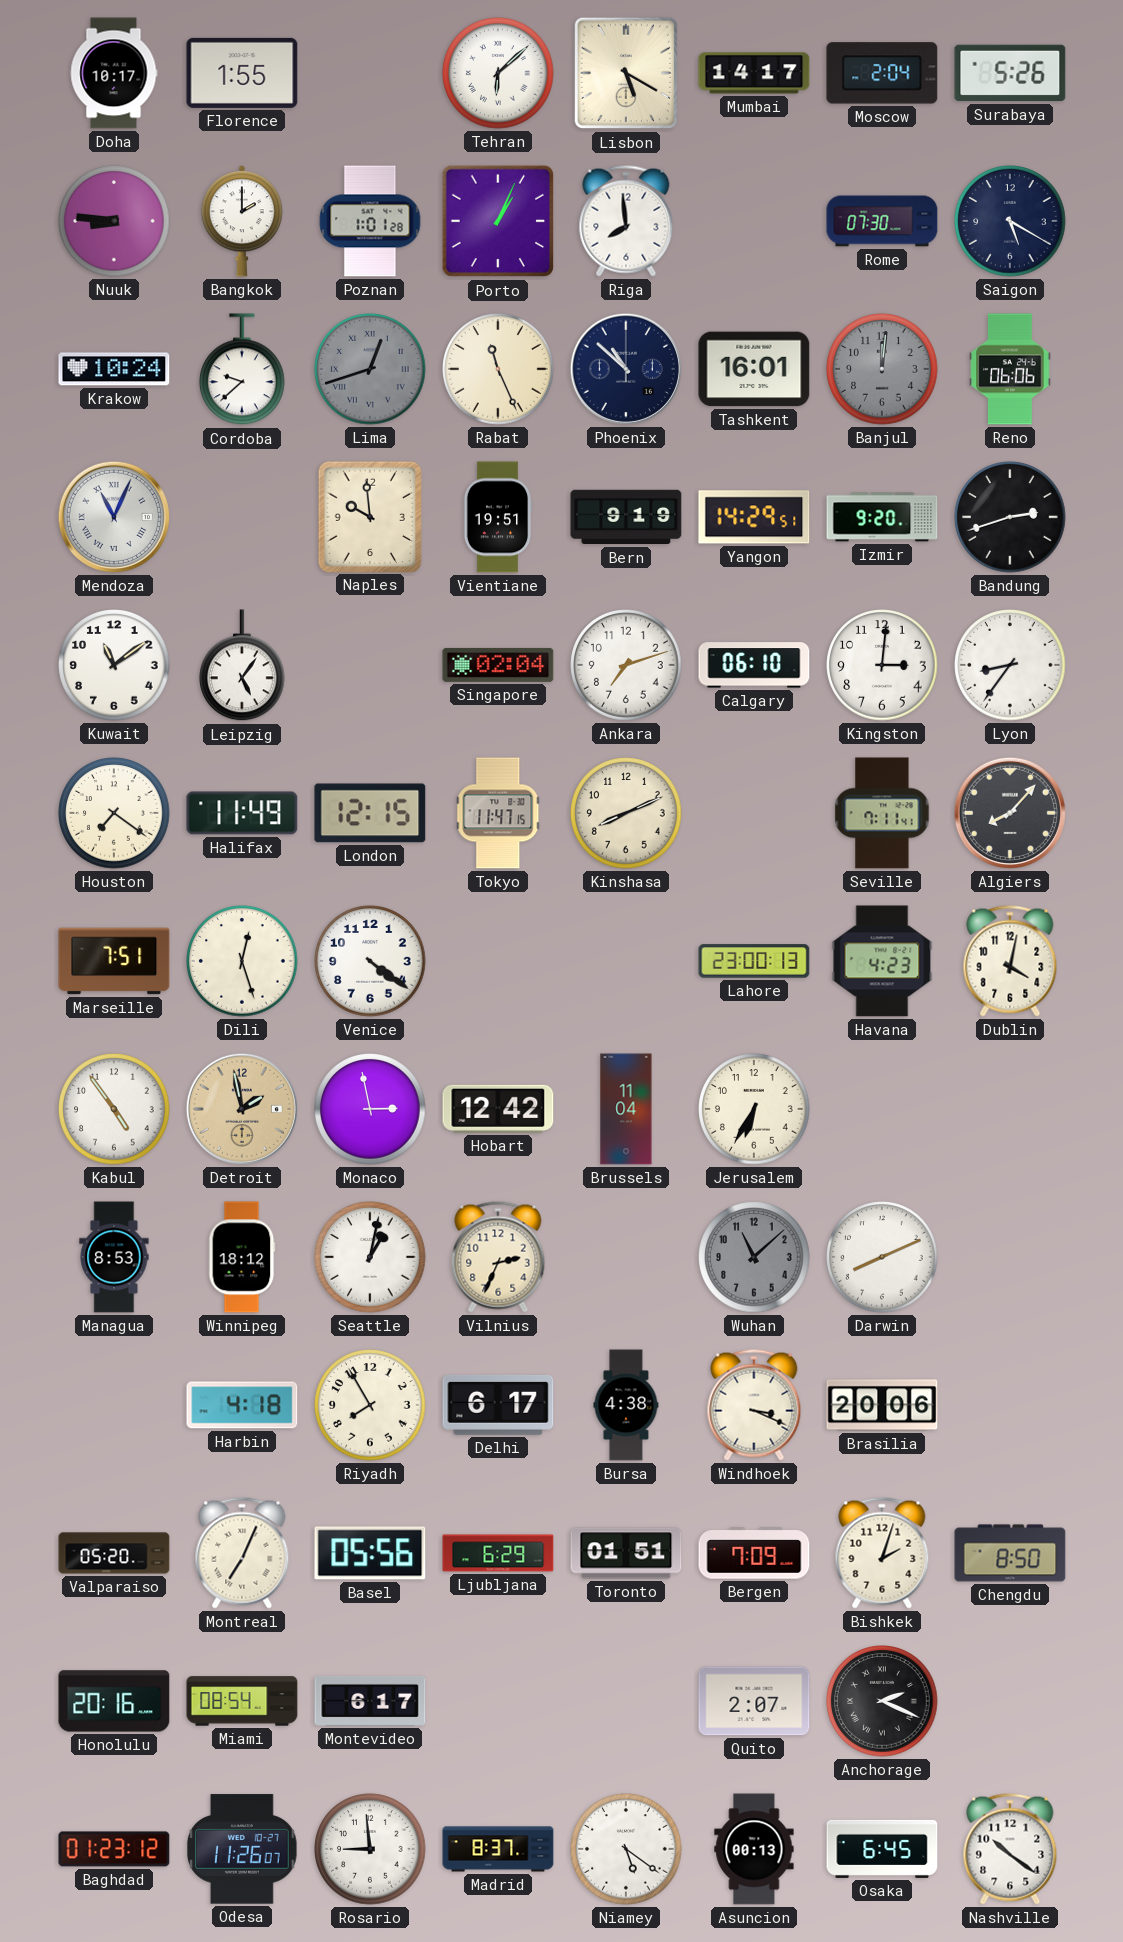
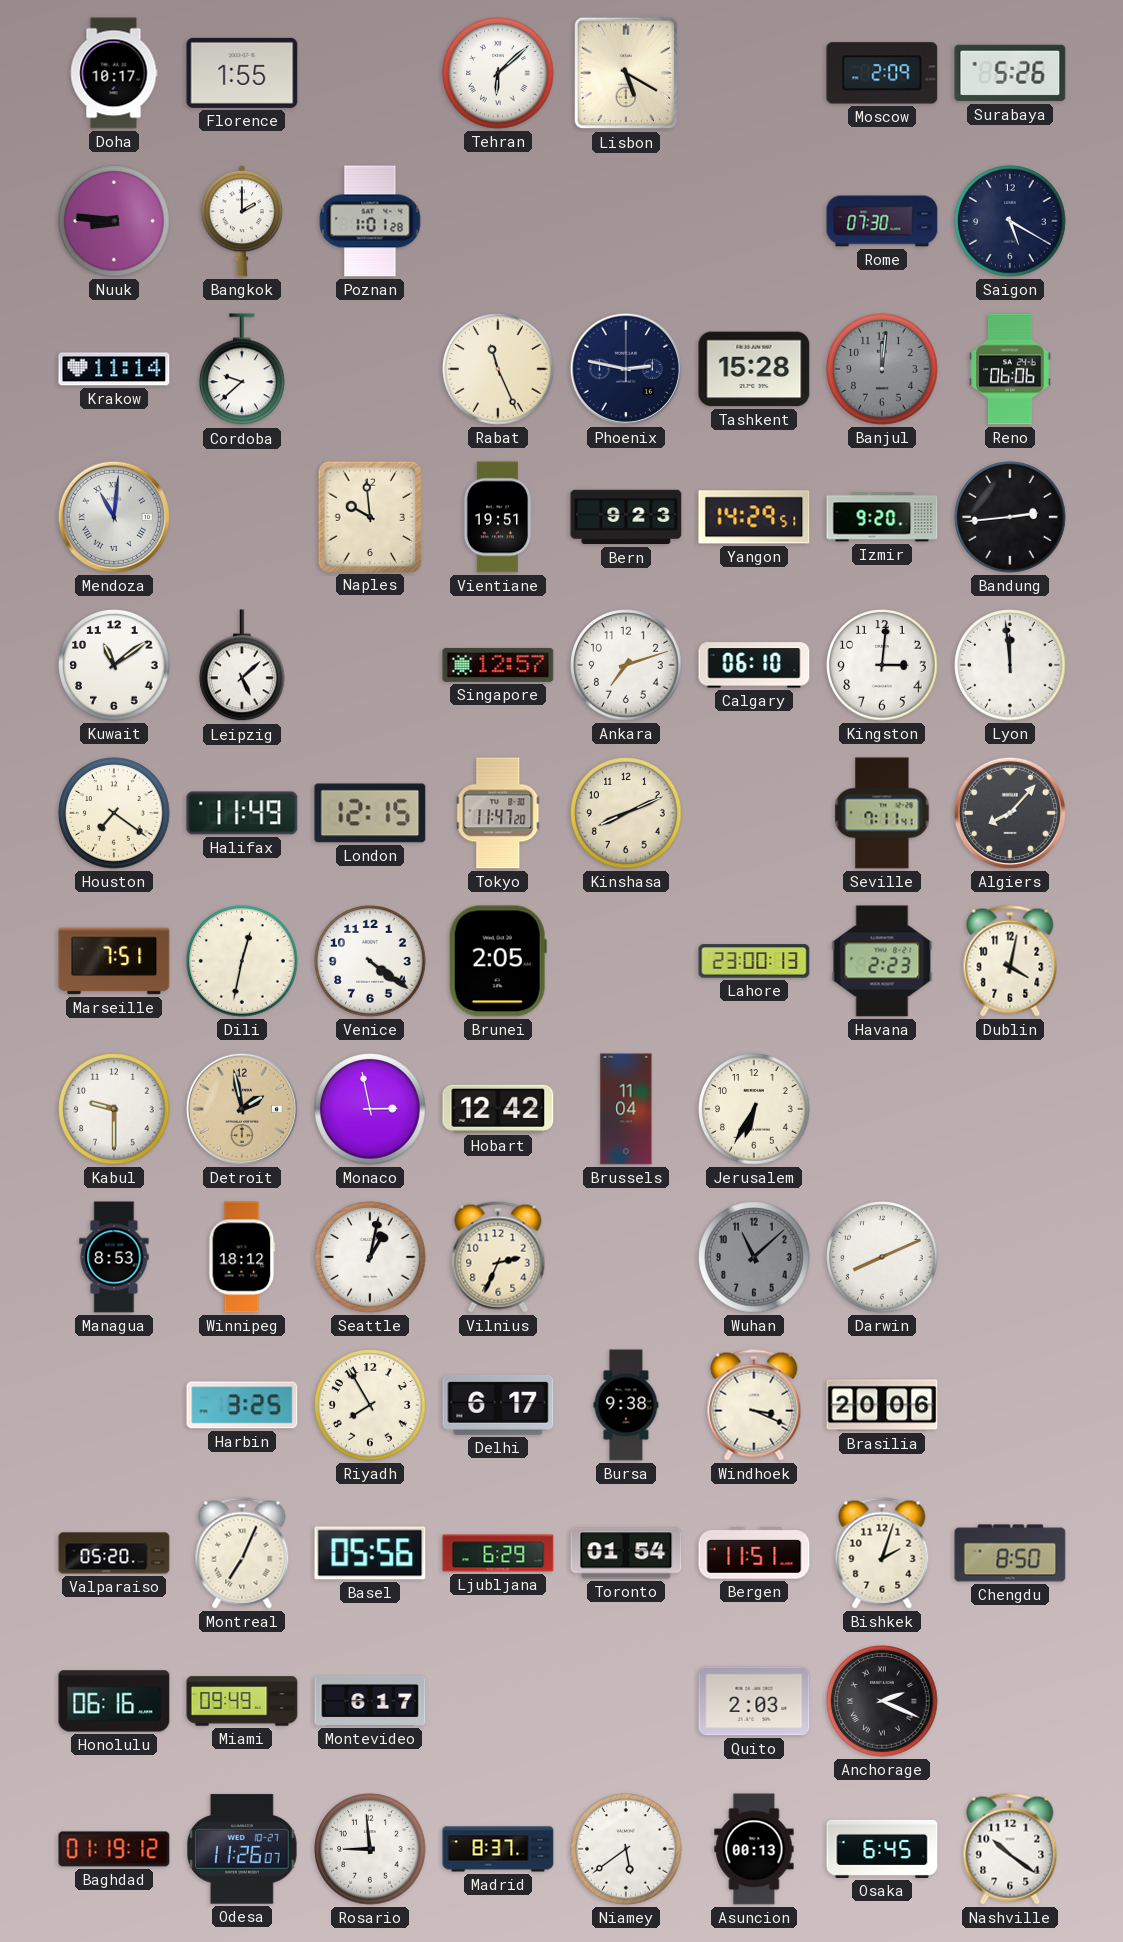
Mumbai: 14:17 -> none (754, 73)
Moscow: 2:04 -> 2:09 (882, 73)
Porto: 1:04 -> none (498, 221)
Riga: 7:59 -> none (626, 221)
Krakow: 10:24 -> 11:14 (114, 369)
Lima: 12:42 -> none (370, 369)
Phoenix: 10:52 -> 2:47 (626, 369)
Tashkent: 16:01 -> 15:28 (754, 369)
Mendoza: 11:04 -> 11:01 (114, 517)
Bern: 9:19 -> 9:23 (626, 517)
Bandung: 2:42 -> 2:44 (1010, 517)
Leipzig: 5:06 -> 5:08 (243, 666)
Singapore: 02:04 -> 12:57 (498, 665)
Lyon: 8:36 -> 11:59 (1010, 665)
Tokyo: 11:47:15 -> 11:47:20 (498, 813)
Dili: 12:27 -> 12:32 (242, 961)
Brunei: none -> 2:05 (498, 961)
Havana: 4:23 -> 2:23 (882, 961)
Kabul: 4:54 -> 9:30 (114, 1109)
Harbin: 4:18 -> 3:25 (242, 1405)
Bursa: 4:38 -> 9:38 (626, 1405)
Toronto: 01:51 -> 01:54 (626, 1553)
Bergen: 7:09 -> 11:51 (754, 1553)
Honolulu: 20:16 -> 06:16 (114, 1701)
Miami: 08:54 -> 09:49 (242, 1701)
Quito: 2:07 -> 2:03 (754, 1701)
Baghdad: 01:23 -> 01:19 (114, 1849)
Niamey: 5:21 -> 5:39 (626, 1849)
